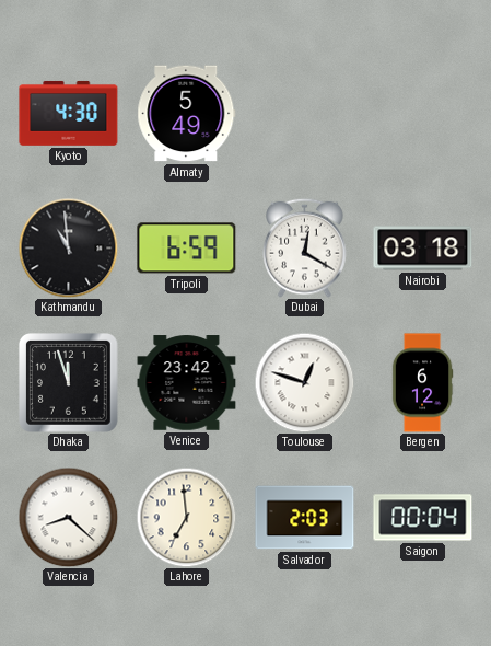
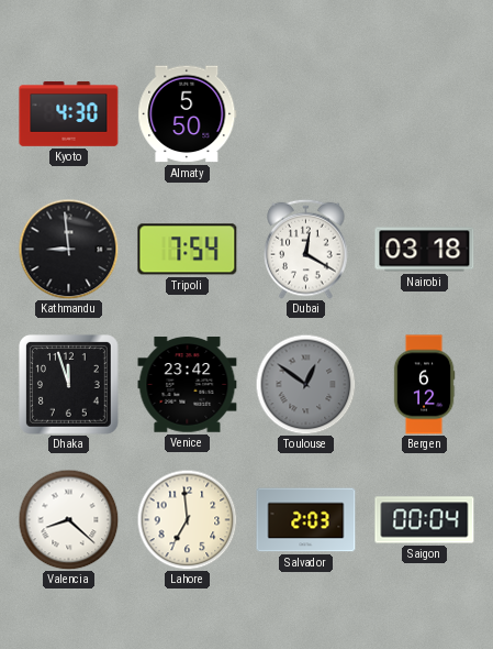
Almaty: 5:49 -> 5:50 (188, 114)
Kathmandu: 10:59 -> 8:59 (68, 249)
Tripoli: 6:59 -> 7:54 (188, 250)
Toulouse: 12:48 -> 12:51 (305, 384)
Toulouse dial: white -> grey (305, 384)
